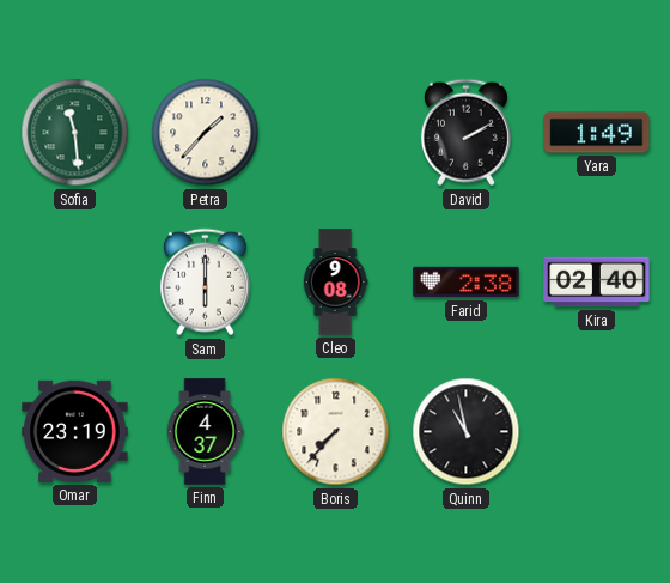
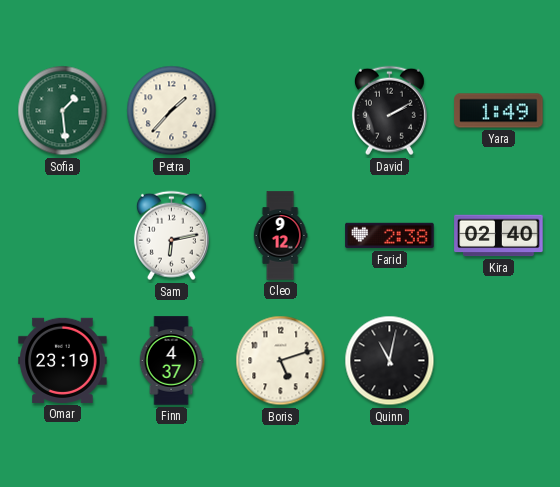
Sofia: 11:29 -> 1:29 (63, 111)
Sam: 6:00 -> 6:13 (171, 236)
Cleo: 9:08 -> 9:12 (280, 236)
Boris: 7:37 -> 5:12 (281, 361)
Quinn: 10:58 -> 11:02 (390, 361)
